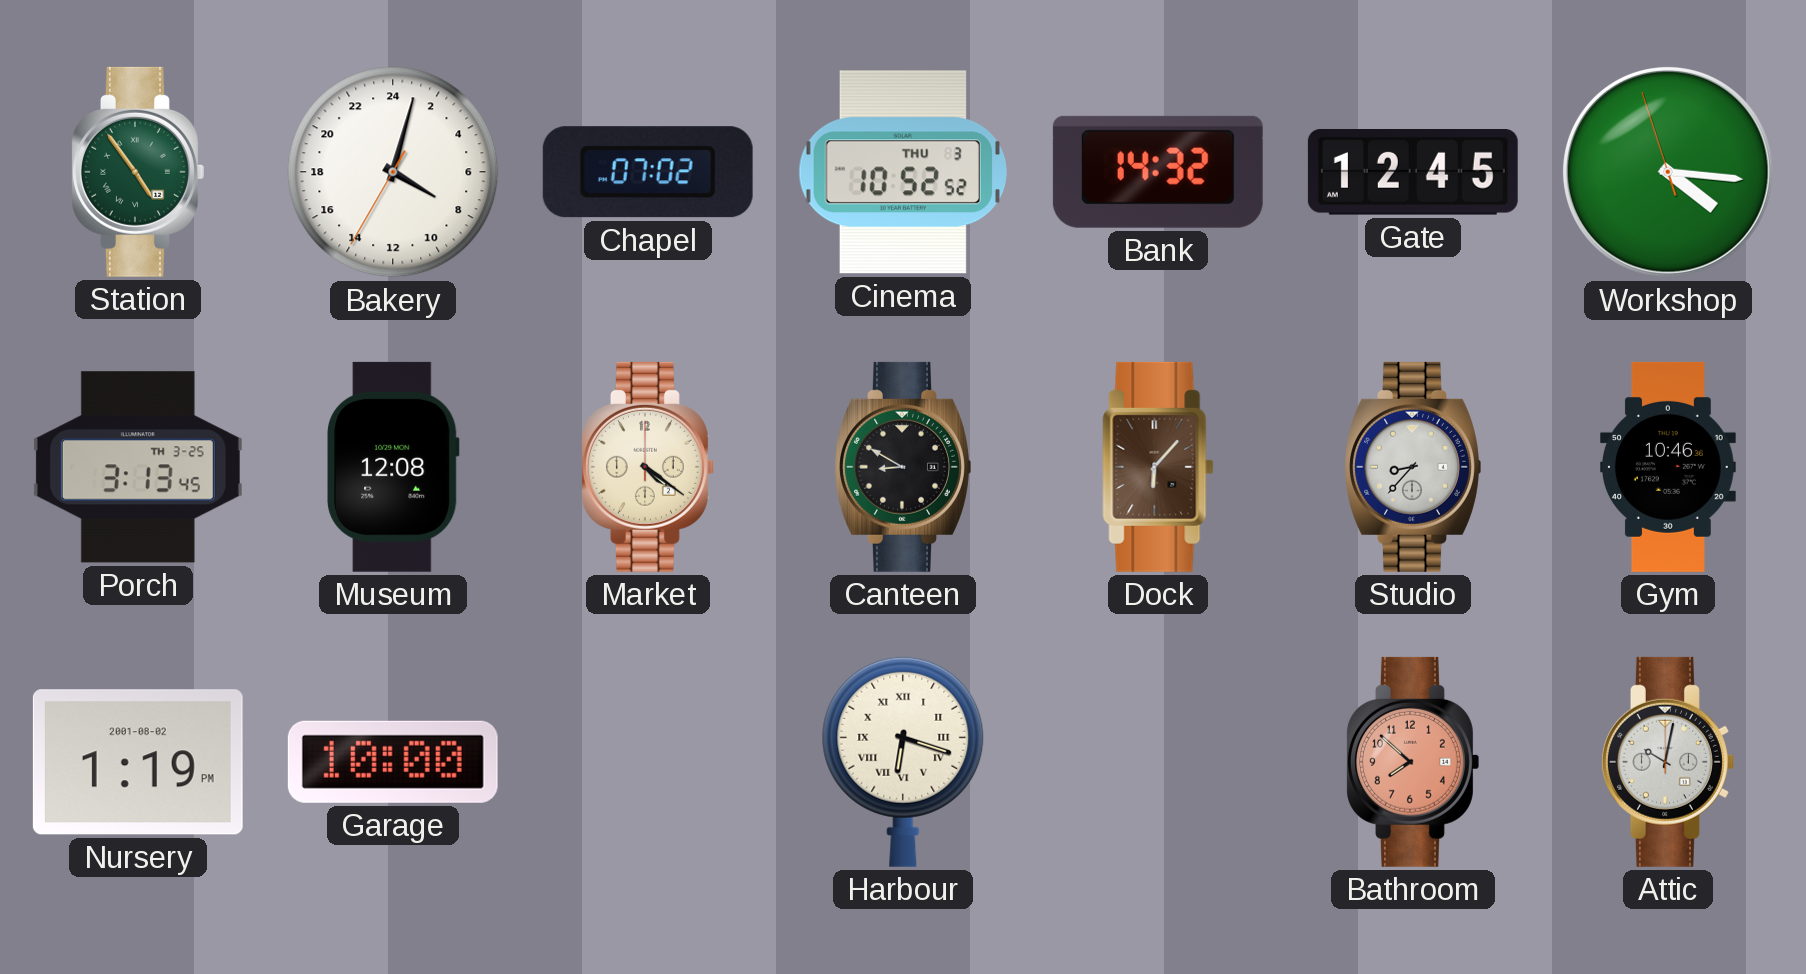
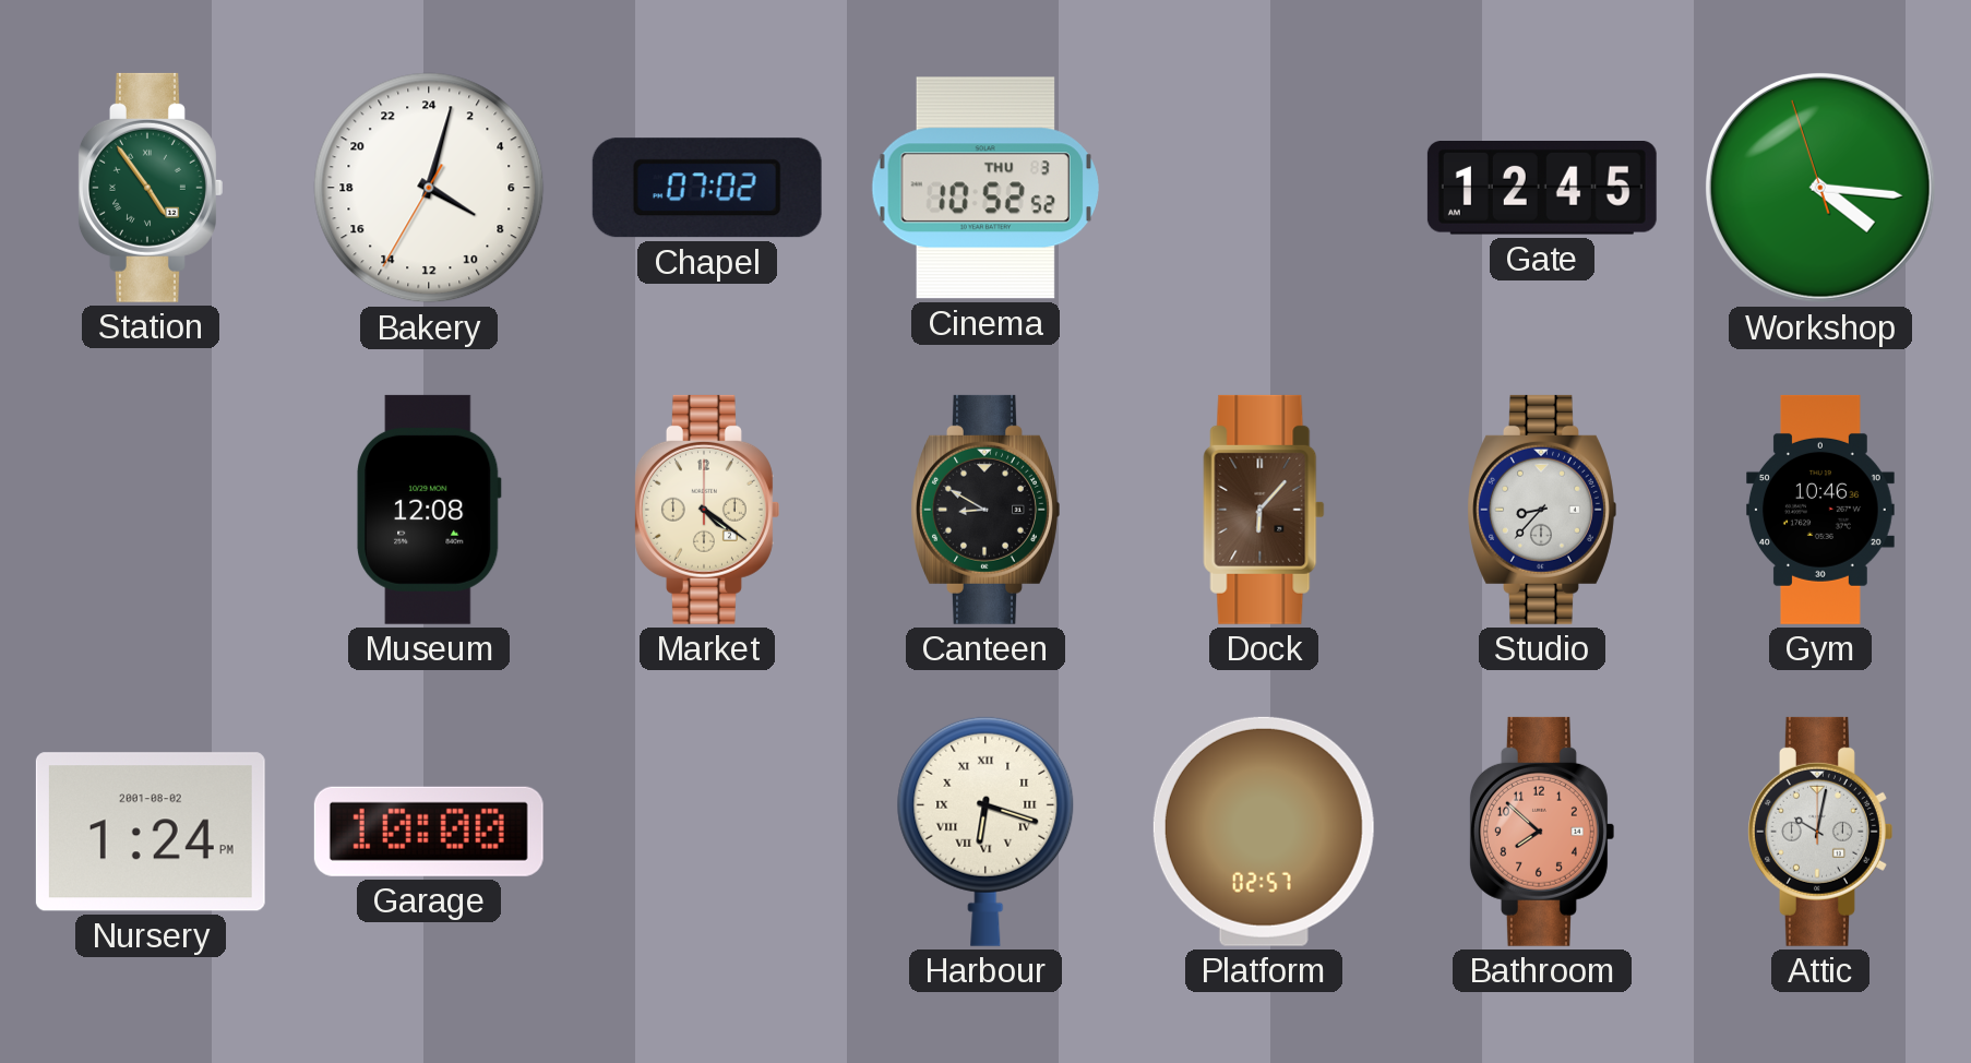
Bank: 14:32 -> none (1158, 172)
Porch: 3:13 -> none (138, 467)
Nursery: 1:19 -> 1:24 (151, 832)
Platform: none -> 02:57 (1264, 832)
